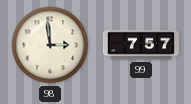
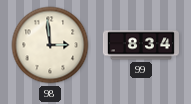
99: 7:57 -> 8:34 (141, 45)
